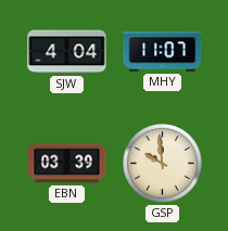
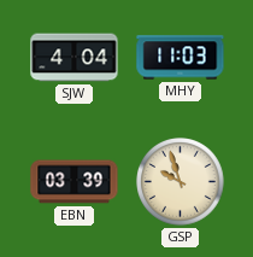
MHY: 11:07 -> 11:03 (181, 58)
GSP: 9:59 -> 9:57 (181, 182)
